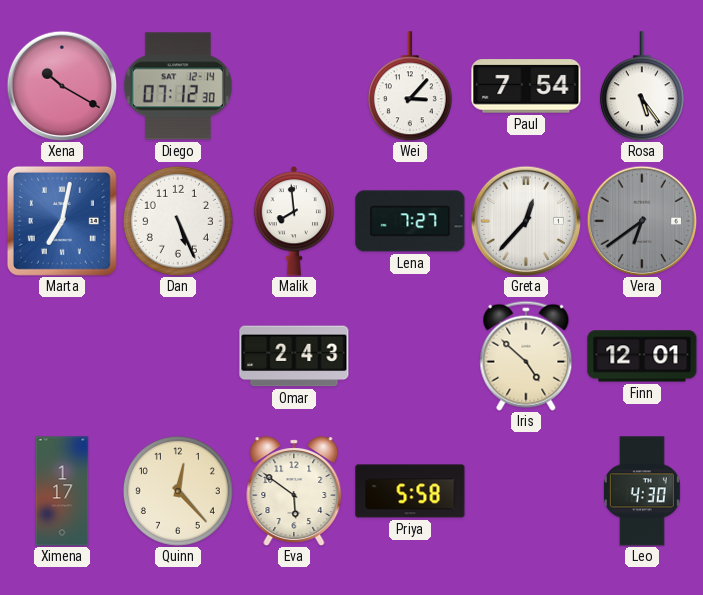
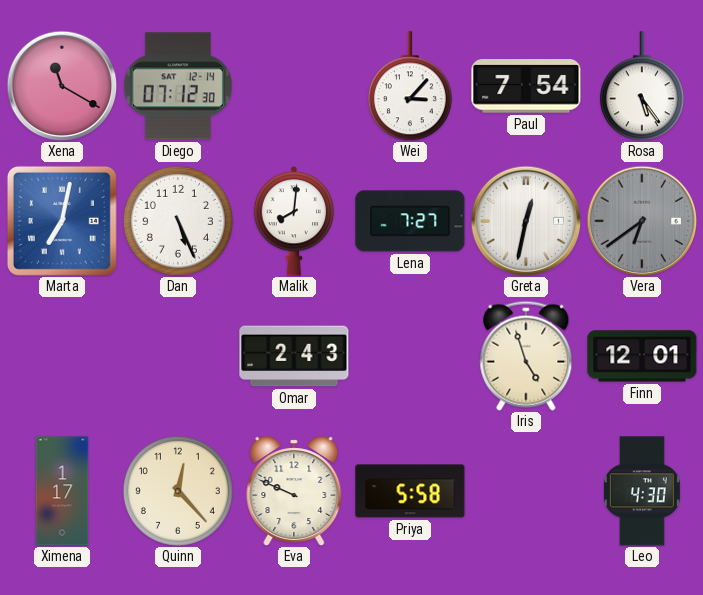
Xena: 10:20 -> 11:20 (62, 86)
Malik: 7:59 -> 8:01 (294, 221)
Greta: 12:37 -> 12:32 (526, 221)
Iris: 4:52 -> 4:57 (526, 356)
Eva: 5:51 -> 9:49 (294, 491)
